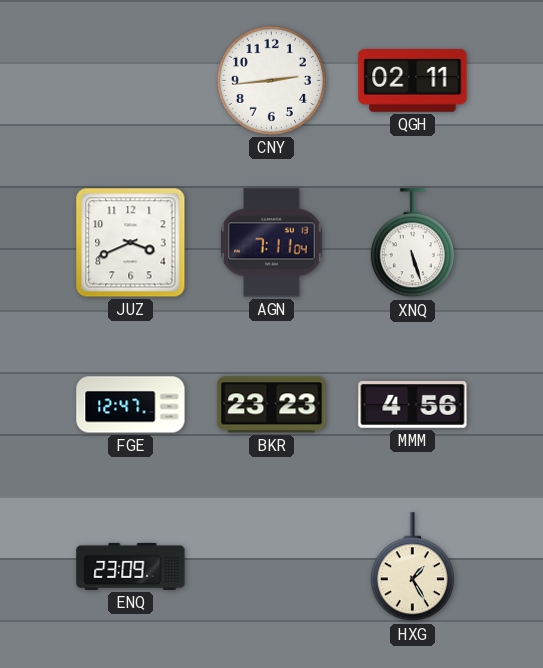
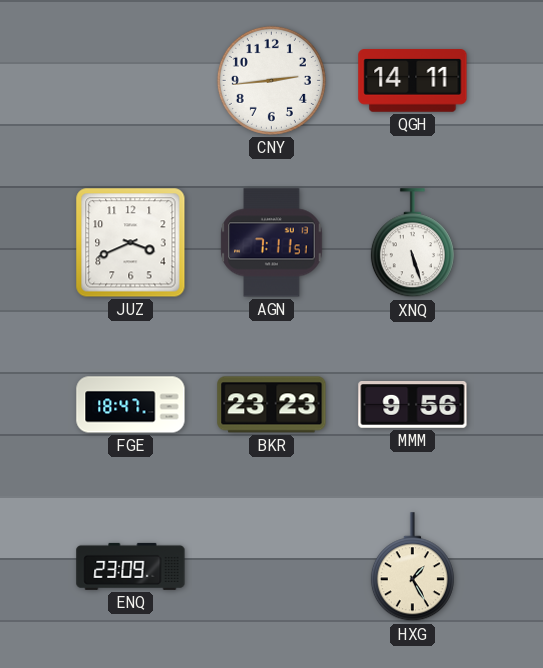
QGH: 02:11 -> 14:11 (413, 81)
AGN: 7:11:04 -> 7:11:51 (272, 243)
FGE: 12:47 -> 18:47 (131, 405)
MMM: 4:56 -> 9:56 (413, 405)
